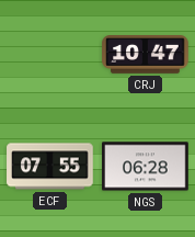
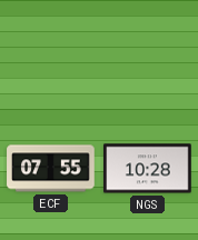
CRJ: 10:47 -> none (146, 55)
NGS: 06:28 -> 10:28 (148, 169)
